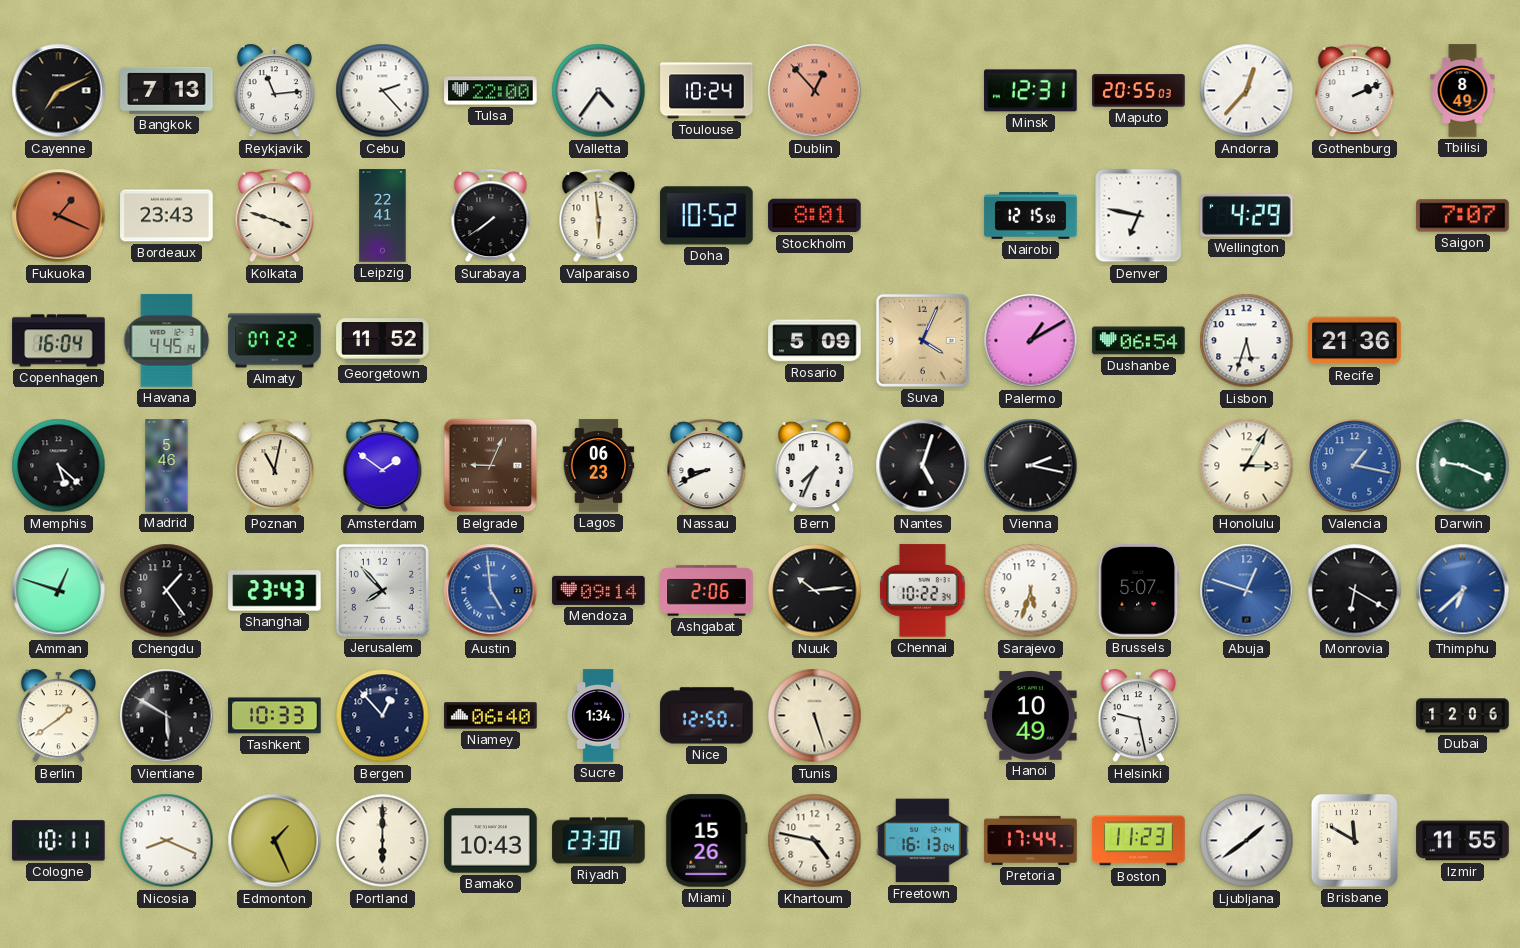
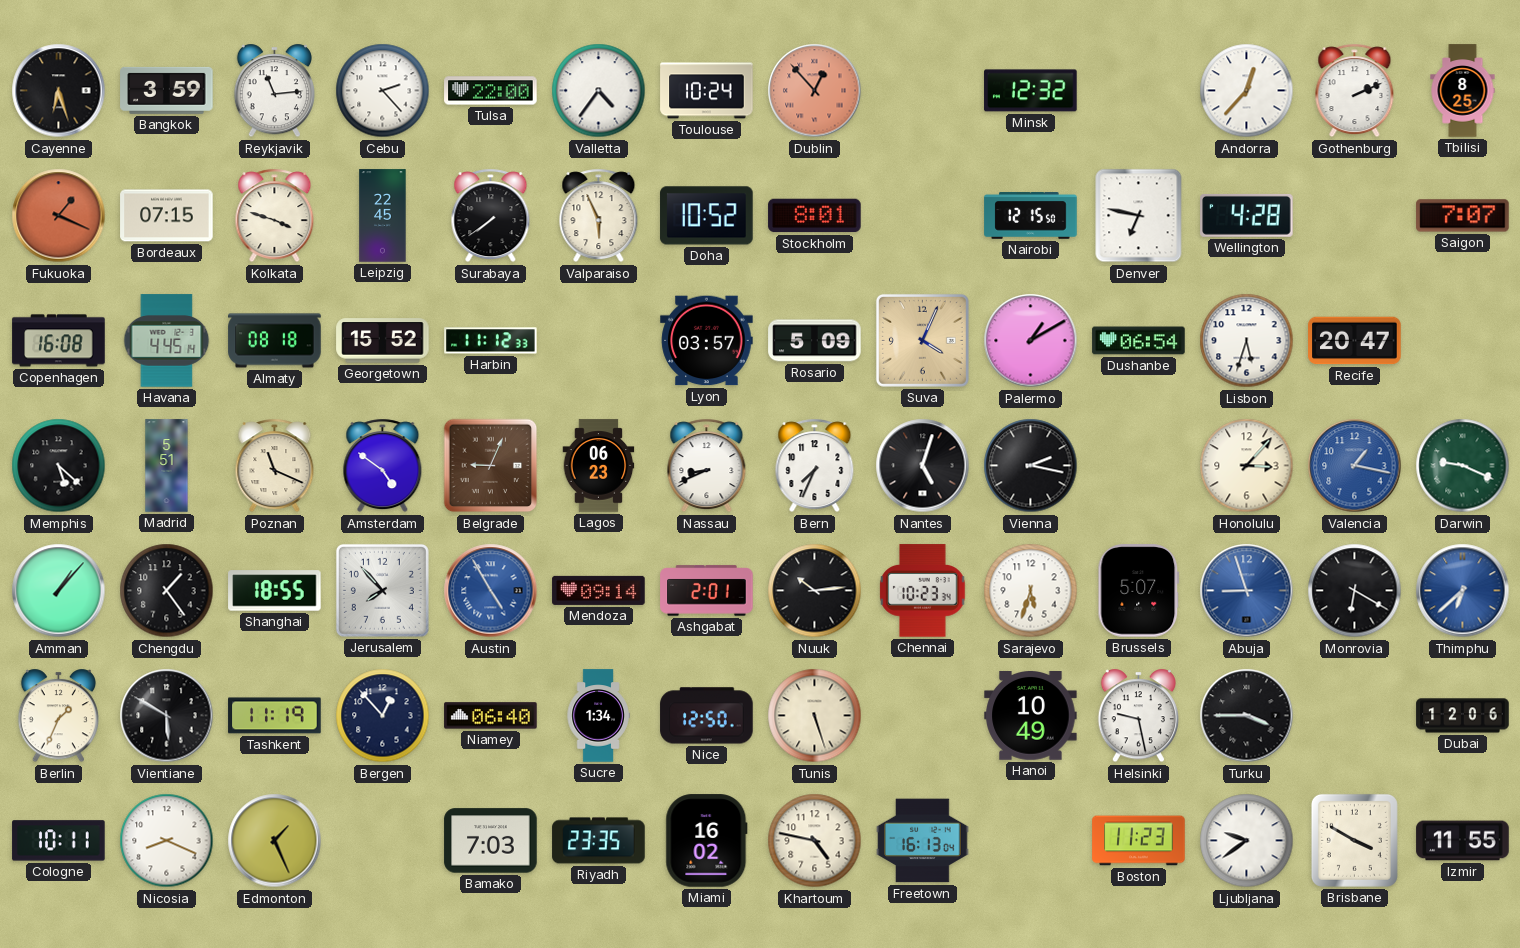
Cayenne: 7:11 -> 6:27 (59, 91)
Bangkok: 7:13 -> 3:59 (167, 90)
Minsk: 12:31 -> 12:32 (1031, 91)
Maputo: 20:55 -> none (1139, 91)
Tbilisi: 8:49 -> 8:25 (1463, 91)
Bordeaux: 23:43 -> 07:15 (167, 216)
Leipzig: 22:41 -> 22:45 (383, 216)
Valparaiso: 5:59 -> 5:56 (599, 216)
Wellington: 4:29 -> 4:28 (1247, 215)
Copenhagen: 16:04 -> 16:08 (59, 341)
Almaty: 07:22 -> 08:18 (275, 341)
Georgetown: 11:52 -> 15:52 (383, 341)
Harbin: none -> 11:12 (491, 341)
Lyon: none -> 03:57 (707, 341)
Recife: 21:36 -> 20:47 (1355, 341)
Madrid: 5:46 -> 5:51 (167, 466)
Poznan: 11:02 -> 11:19 (275, 466)
Amsterdam: 1:51 -> 4:51 (383, 466)
Honolulu: 3:05 -> 3:07 (1247, 466)
Amman: 12:48 -> 1:07 (59, 591)
Shanghai: 23:43 -> 18:55 (275, 591)
Austin: 4:59 -> 4:55 (491, 591)
Ashgabat: 2:06 -> 2:01 (707, 591)
Chennai: 10:22 -> 10:23 (923, 591)
Abuja: 12:48 -> 8:57 (1247, 591)
Berlin: 1:39 -> 1:34 (58, 716)
Tashkent: 10:33 -> 11:19 (275, 716)
Turku: none -> 3:45 (1247, 716)
Portland: 6:00 -> none (383, 841)
Bamako: 10:43 -> 7:03 (491, 841)
Riyadh: 23:30 -> 23:35 (599, 841)
Miami: 15:26 -> 16:02 (707, 841)
Pretoria: 17:44 -> none (1031, 840)
Ljubljana: 1:39 -> 9:39 (1247, 841)
Brisbane: 11:50 -> 3:50 (1354, 840)
